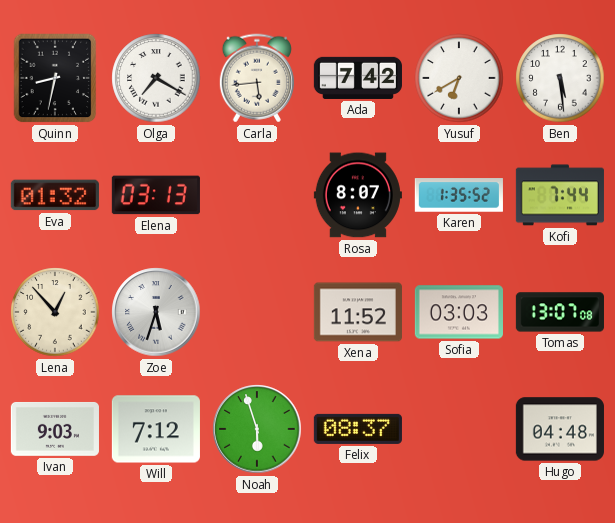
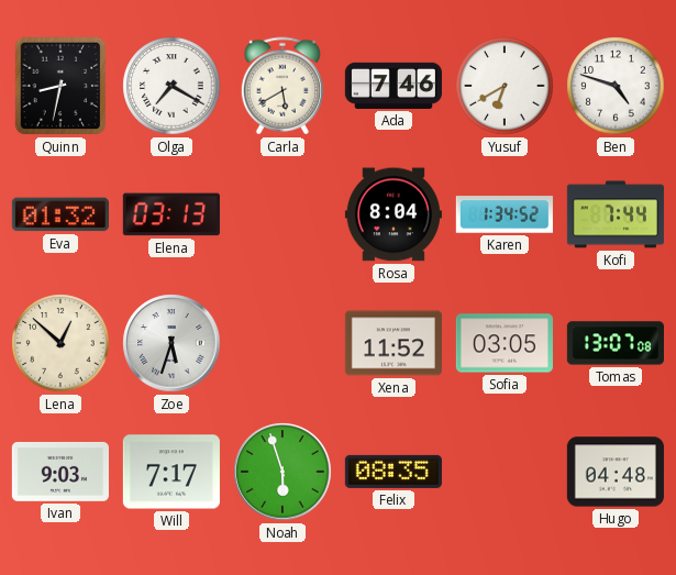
Carla: 5:44 -> 5:40 (282, 86)
Ada: 7:42 -> 7:46 (394, 86)
Ben: 5:29 -> 4:48 (616, 86)
Rosa: 8:07 -> 8:04 (394, 214)
Karen: 1:35 -> 1:34 (505, 214)
Lena: 12:53 -> 12:52 (60, 343)
Sofia: 03:03 -> 03:05 (505, 343)
Will: 7:12 -> 7:17 (171, 472)
Felix: 08:37 -> 08:35 (394, 472)
